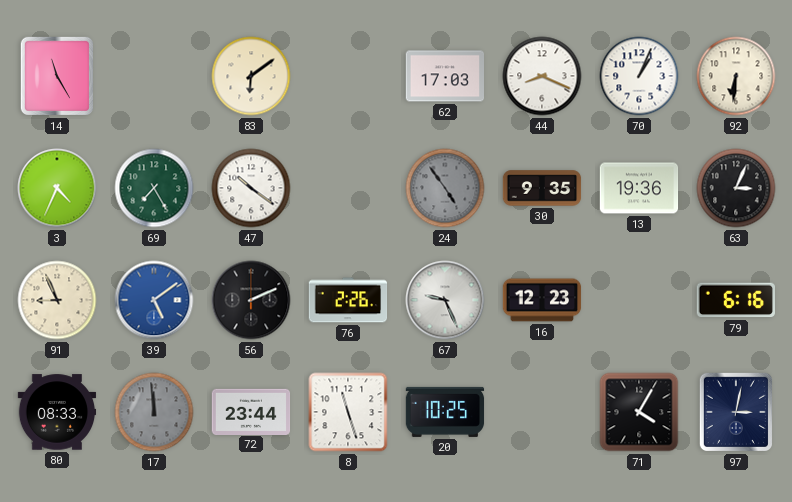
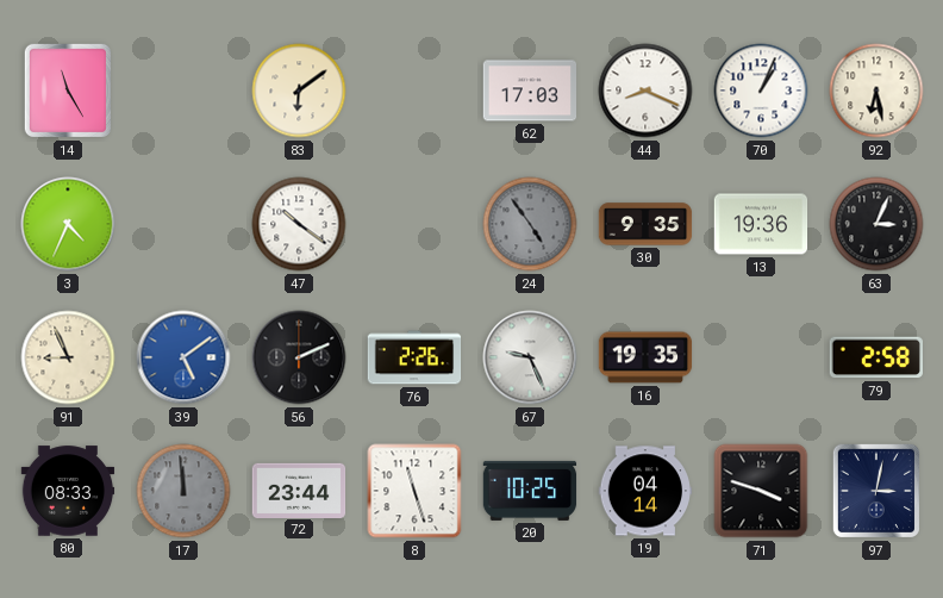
92: 6:31 -> 6:28 (876, 91)
69: 7:25 -> none (154, 188)
16: 12:23 -> 19:35 (645, 357)
79: 6:16 -> 2:58 (875, 357)
19: none -> 04:14 (645, 491)
71: 4:05 -> 3:48 (761, 491)
